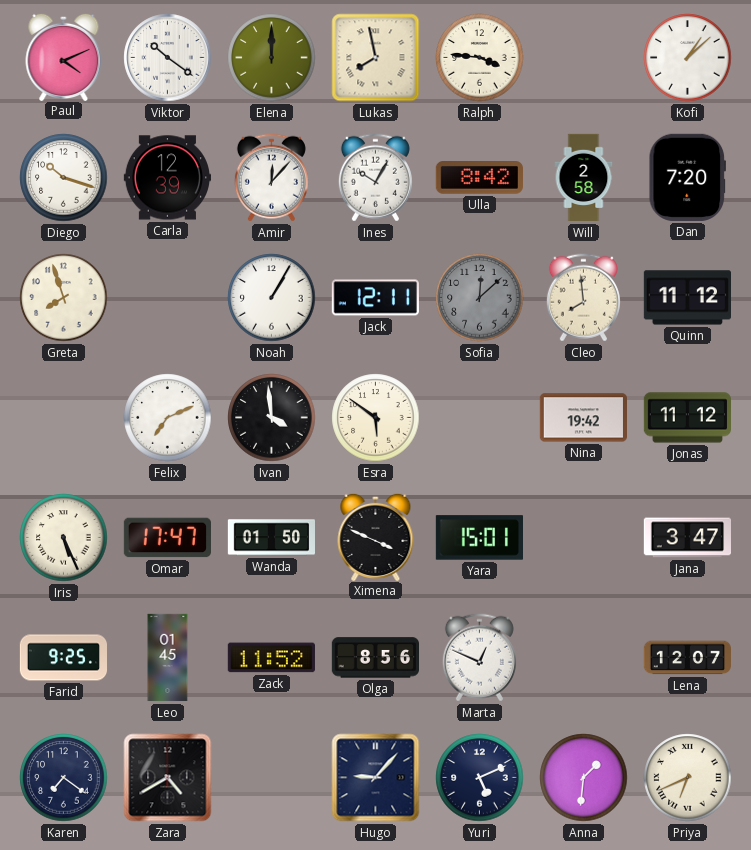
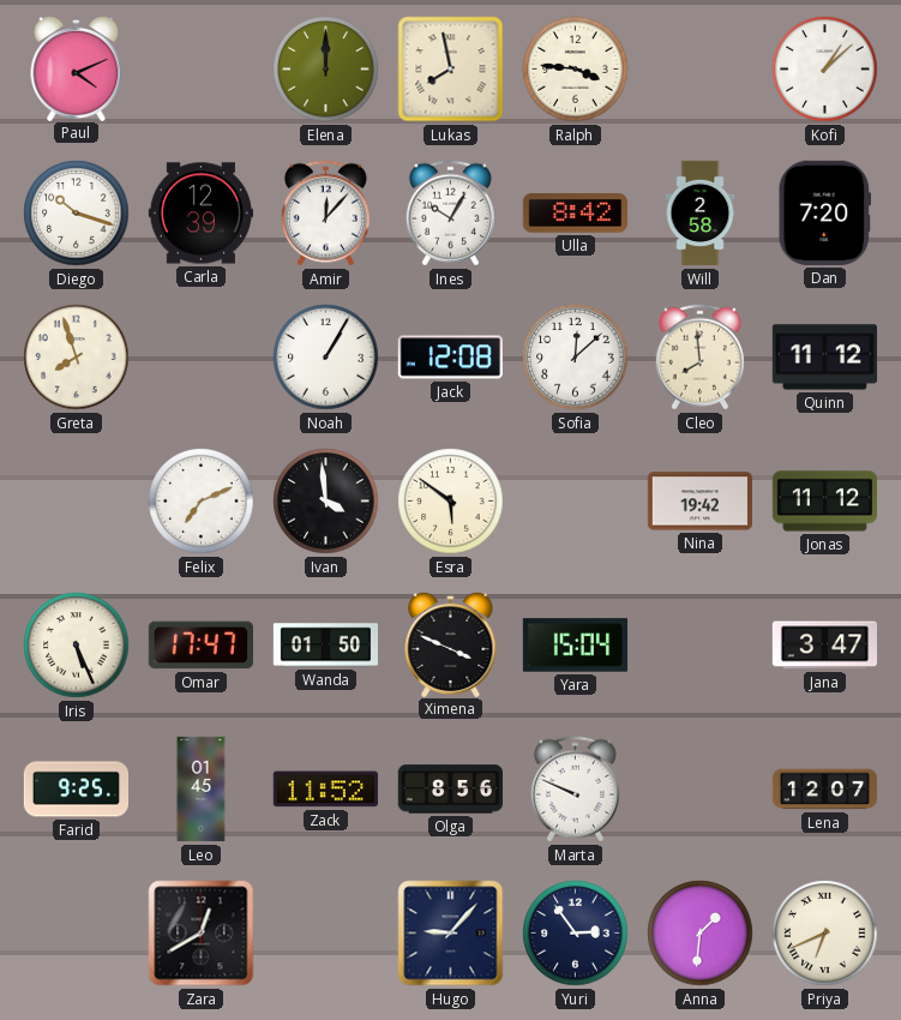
Viktor: 10:21 -> none (168, 58)
Jack: 12:11 -> 12:08 (450, 358)
Sofia dial: grey -> white (576, 358)
Yara: 15:01 -> 15:04 (575, 646)
Marta: 12:49 -> 9:49 (575, 790)
Karen: 7:21 -> none (64, 778)
Zara: 4:40 -> 12:40 (202, 934)
Yuri: 5:11 -> 2:54 (576, 934)
